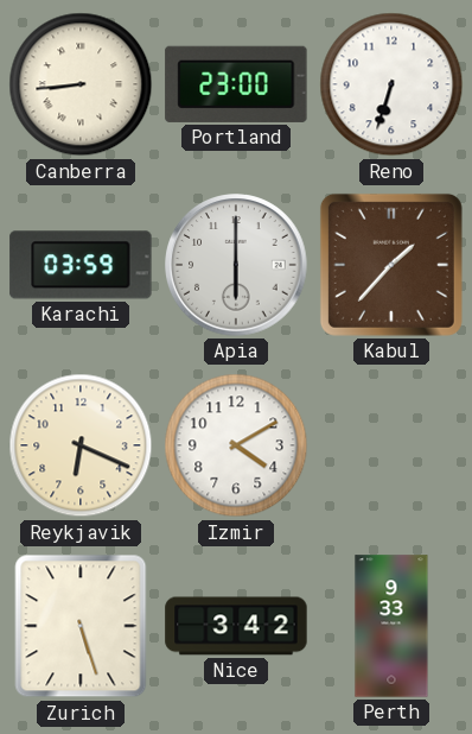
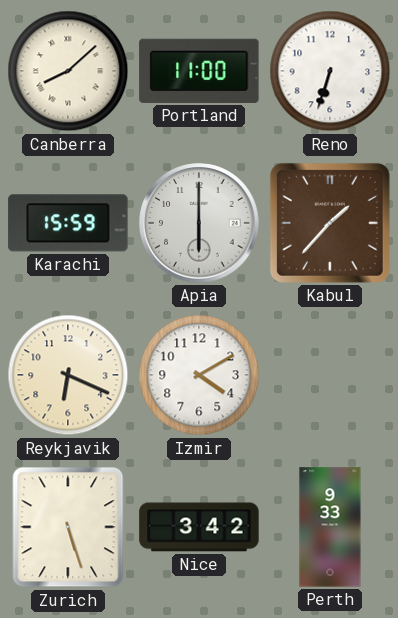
Canberra: 8:44 -> 8:08 (68, 71)
Portland: 23:00 -> 11:00 (199, 71)
Karachi: 03:59 -> 15:59 (68, 223)
